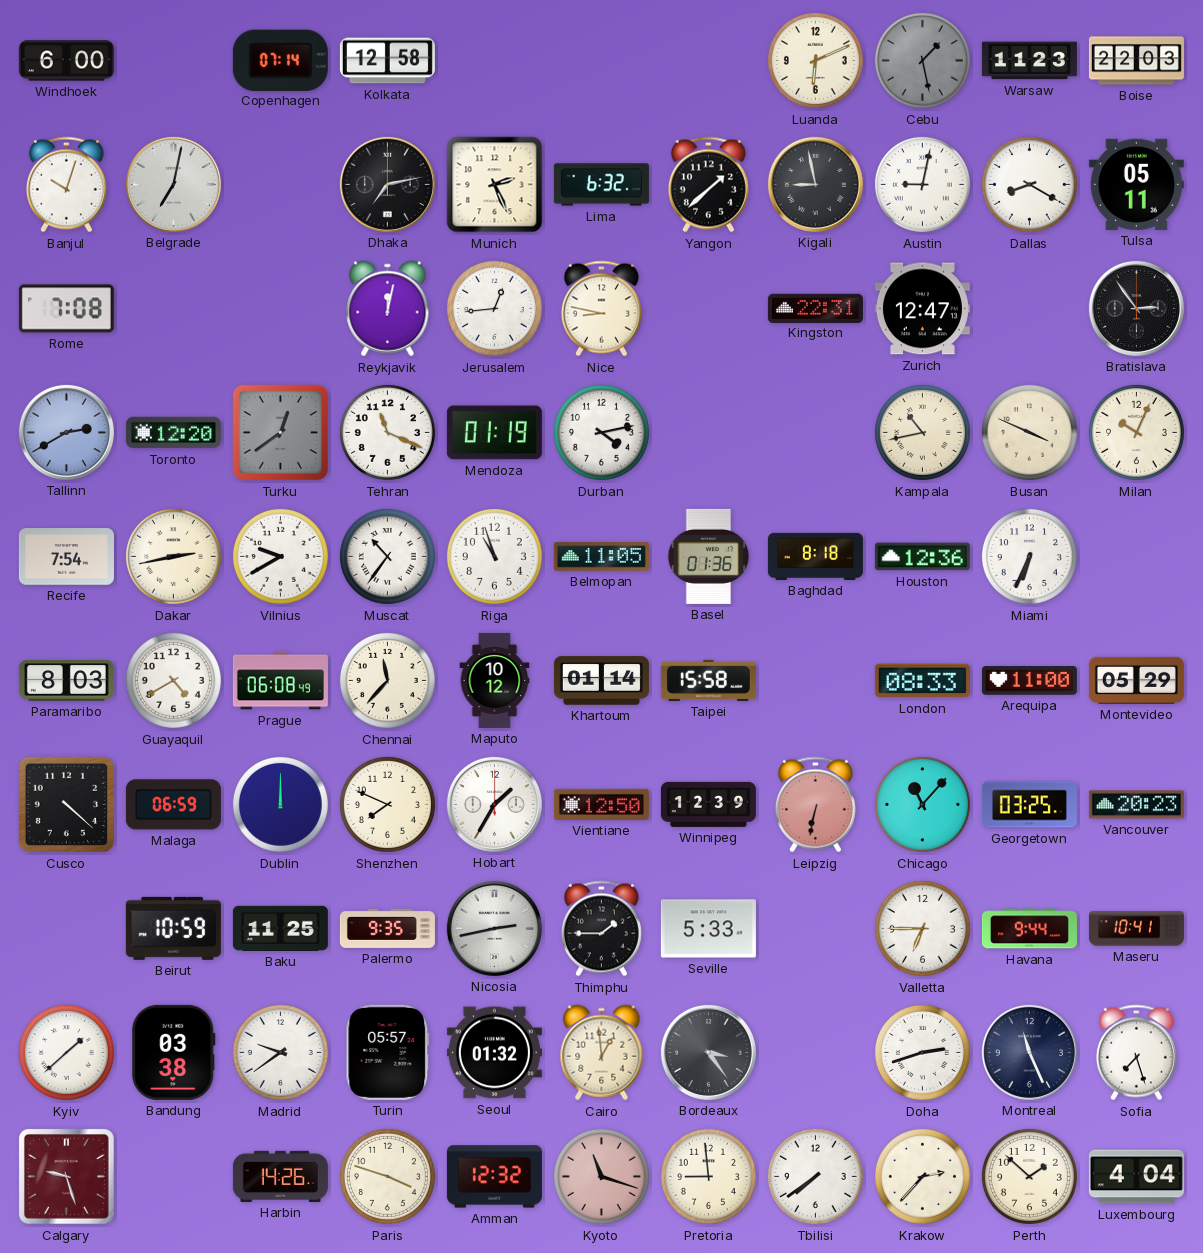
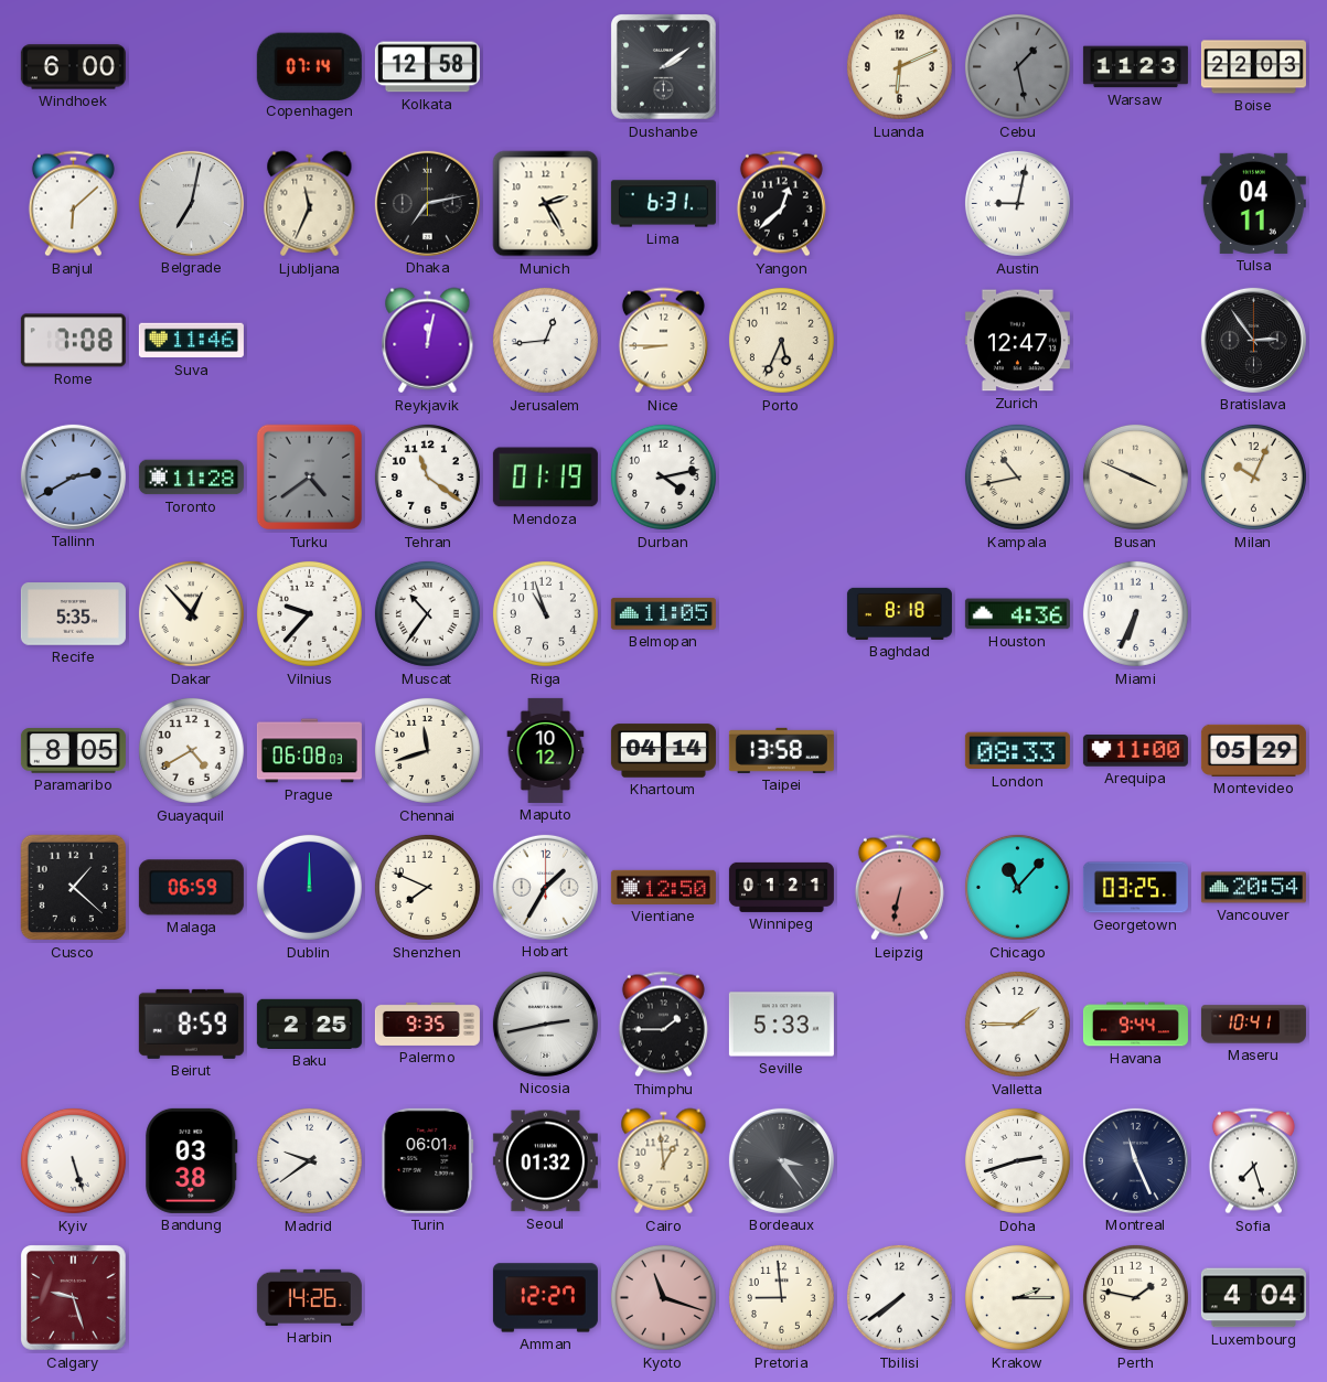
Dushanbe: none -> 2:09 (664, 67)
Banjul: 10:03 -> 6:08 (73, 204)
Ljubljana: none -> 11:34 (310, 204)
Munich: 2:26 -> 2:25 (546, 204)
Lima: 6:32 -> 6:31 (663, 204)
Yangon: 1:38 -> 12:38 (781, 204)
Kigali: 8:58 -> none (815, 184)
Dallas: 8:20 -> none (1029, 184)
Tulsa: 05:11 -> 04:11 (1253, 203)
Suva: none -> 11:46 (191, 341)
Nice: 8:47 -> 8:45 (663, 341)
Porto: none -> 5:34 (781, 340)
Kingston: 22:31 -> none (815, 308)
Toronto: 12:20 -> 11:28 (191, 478)
Turku: 12:39 -> 4:39 (310, 478)
Tehran: 11:19 -> 11:21 (427, 476)
Recife: 7:54 -> 5:35 (73, 614)
Dakar: 2:43 -> 12:53 (191, 613)
Vilnius: 9:40 -> 9:37 (309, 613)
Basel: 01:36 -> none (709, 556)
Houston: 12:36 -> 4:36 (1017, 614)
Paramaribo: 8:03 -> 8:05 (73, 751)
Prague: 06:08:49 -> 06:08:03 (309, 751)
Chennai: 11:37 -> 11:42 (427, 750)
Khartoum: 01:14 -> 04:14 (663, 751)
Taipei: 15:58 -> 13:58 (781, 750)
Cusco: 4:22 -> 1:22 (74, 888)
Winnipeg: 12:39 -> 01:21 (781, 887)
Vancouver: 20:23 -> 20:54 (1253, 888)
Beirut: 10:59 -> 8:59 (191, 1024)
Baku: 11:25 -> 2:25 (309, 1024)
Valletta: 6:45 -> 1:45 (1017, 1024)
Kyiv: 1:38 -> 5:27 (73, 1160)
Turin: 05:57 -> 06:01 (428, 1160)
Paris: 3:48 -> none (387, 1176)
Amman: 12:32 -> 12:27 (545, 1298)
Krakow: 2:37 -> 2:15 (1017, 1297)
Perth: 1:52 -> 1:47 (1135, 1297)
